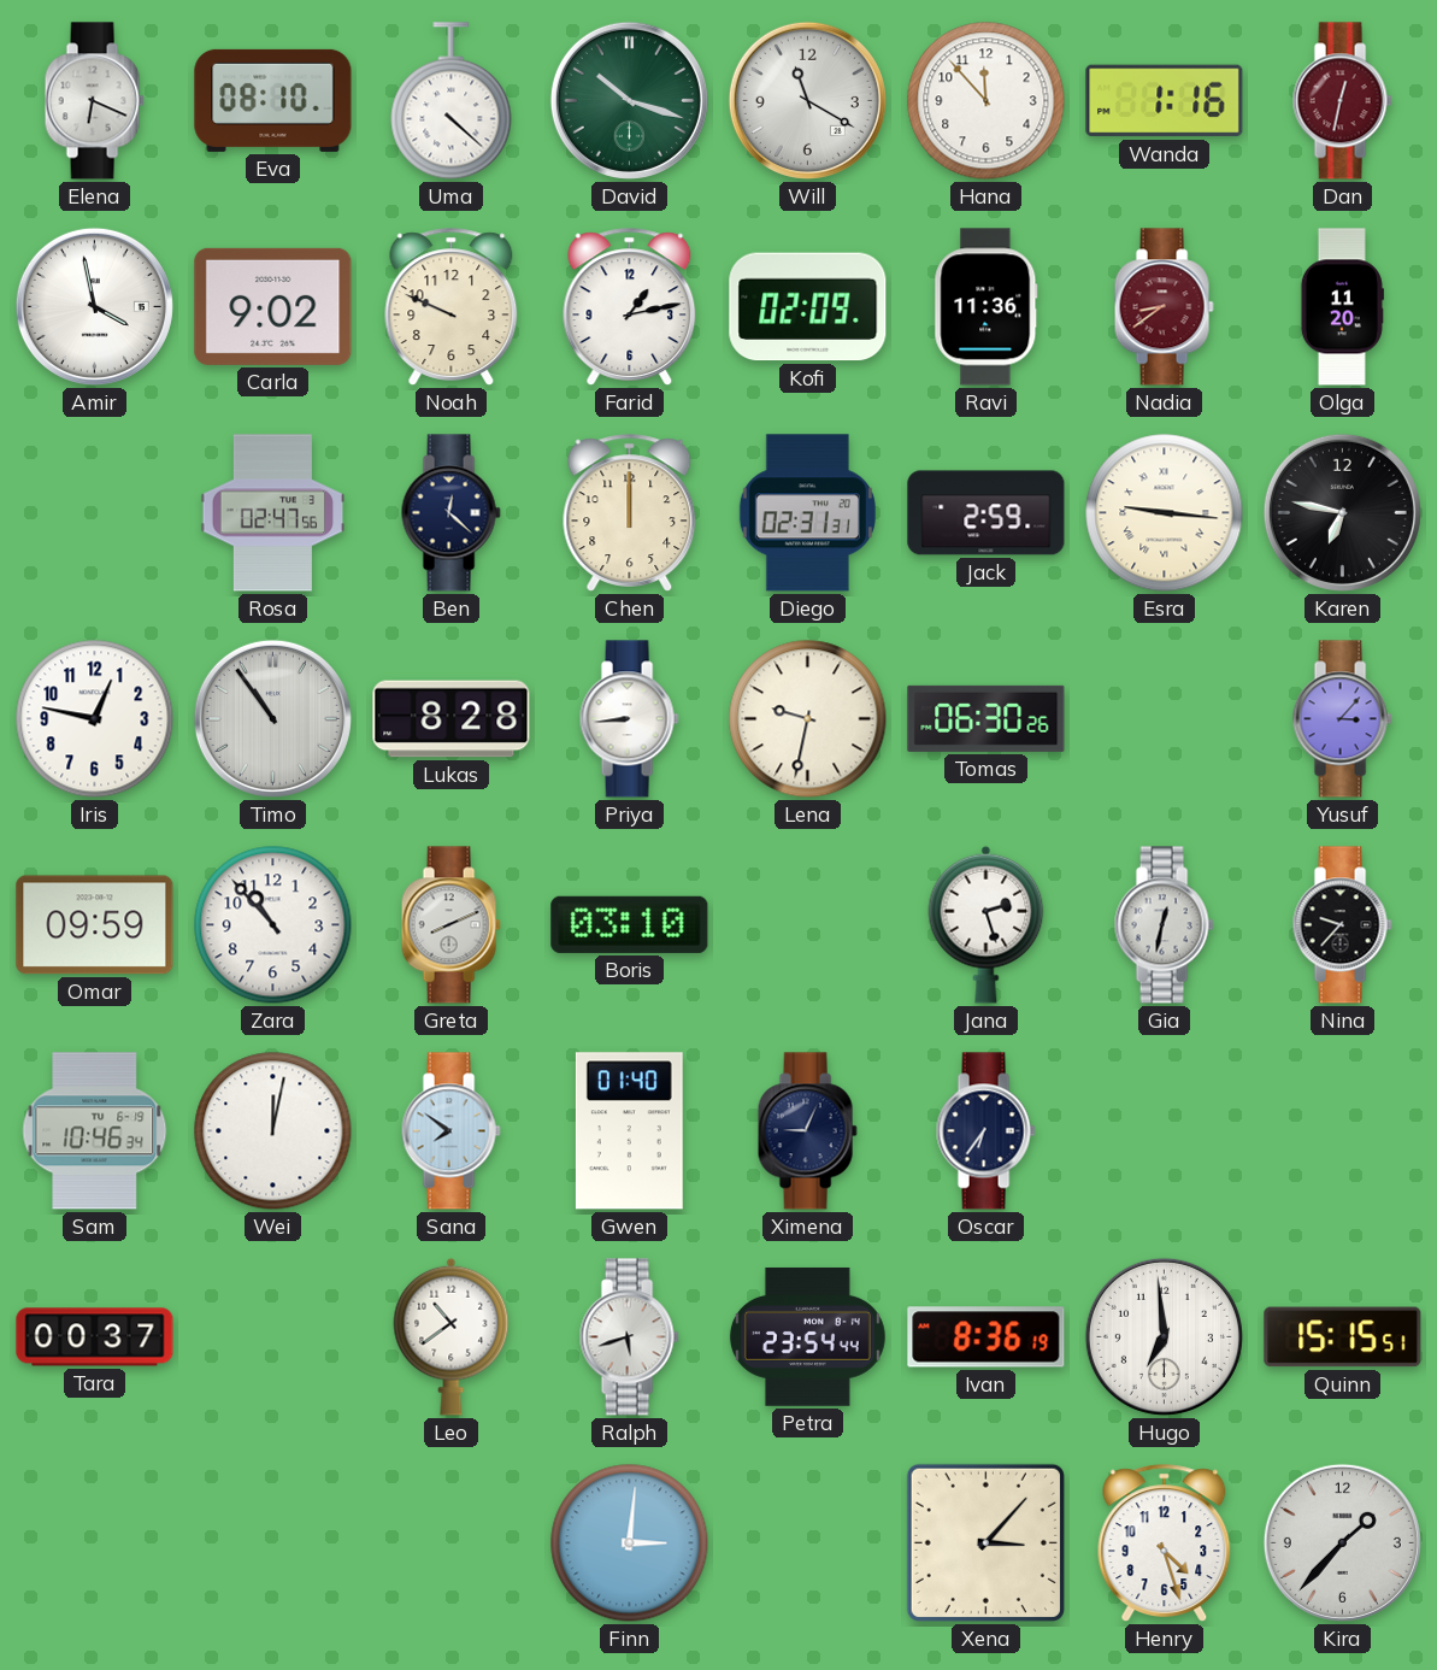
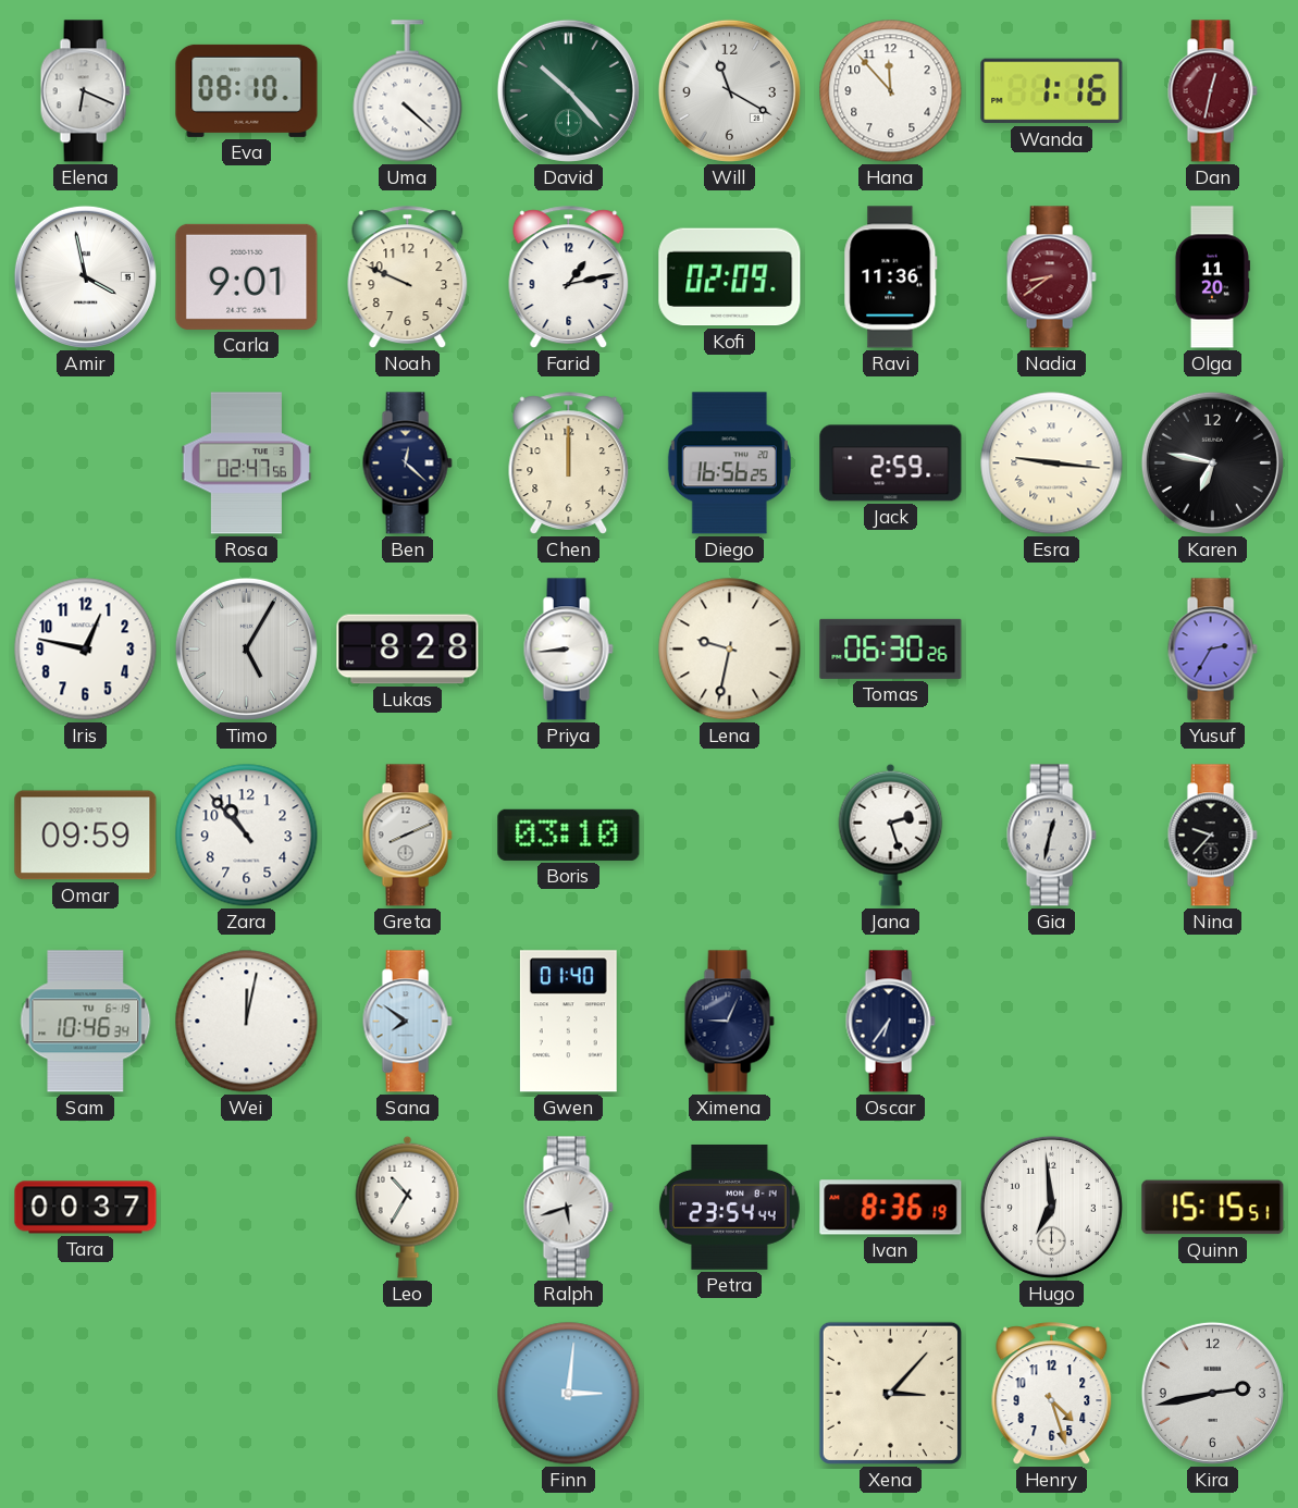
David: 10:18 -> 10:23 (568, 90)
Carla: 9:02 -> 9:01 (247, 276)
Diego: 02:31 -> 16:56 (729, 463)
Timo: 10:54 -> 5:05 (246, 648)
Yusuf: 3:07 -> 2:35 (1212, 650)
Leo: 10:39 -> 10:35 (408, 1207)
Kira: 1:37 -> 2:43 (1212, 1393)
